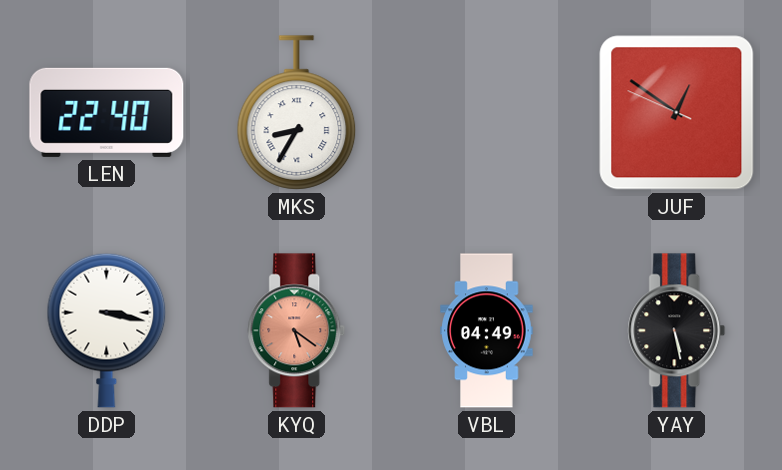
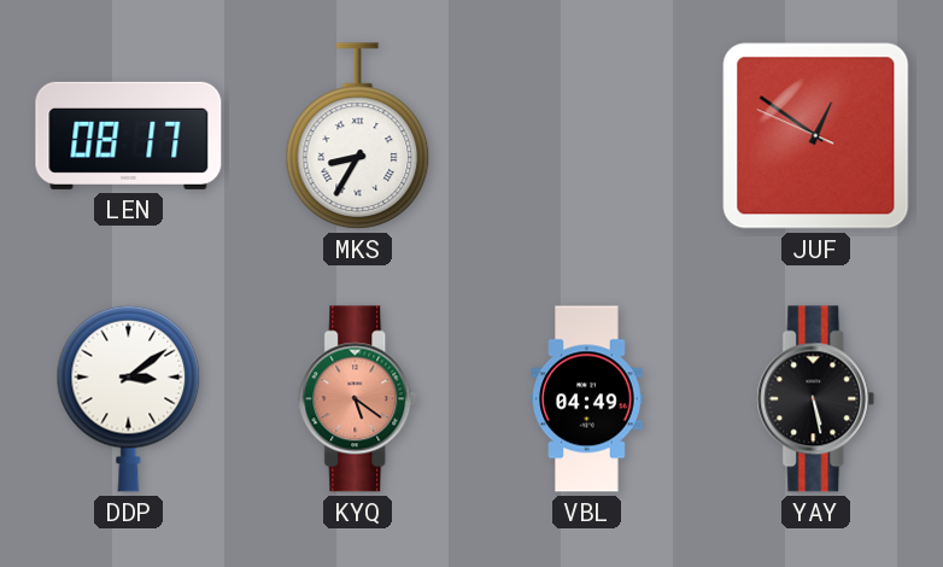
LEN: 22:40 -> 08:17 (129, 135)
DDP: 3:17 -> 3:09 (129, 398)
